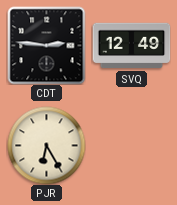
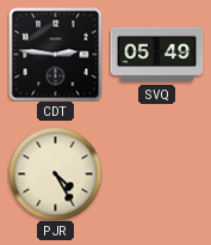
SVQ: 12:49 -> 05:49 (156, 55)
PJR: 6:25 -> 4:25 (55, 173)
